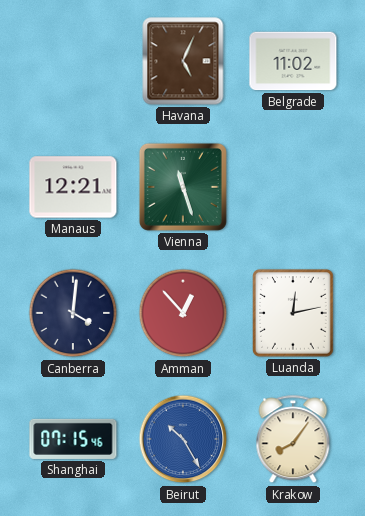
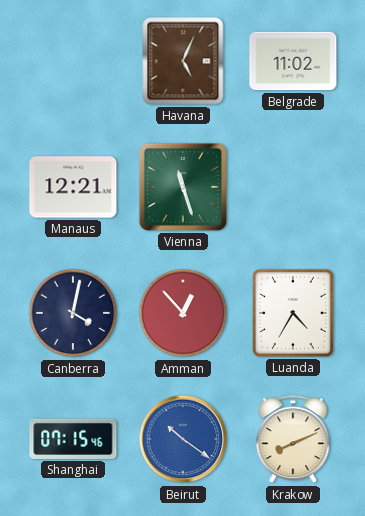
Canberra: 4:01 -> 4:02 (73, 313)
Luanda: 12:13 -> 4:35 (294, 313)
Beirut: 10:25 -> 10:21 (183, 439)
Krakow: 8:06 -> 8:11 (293, 440)
